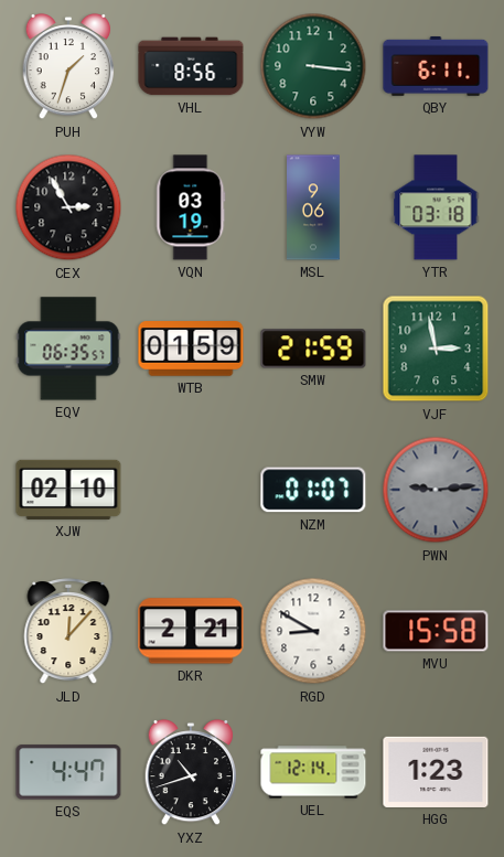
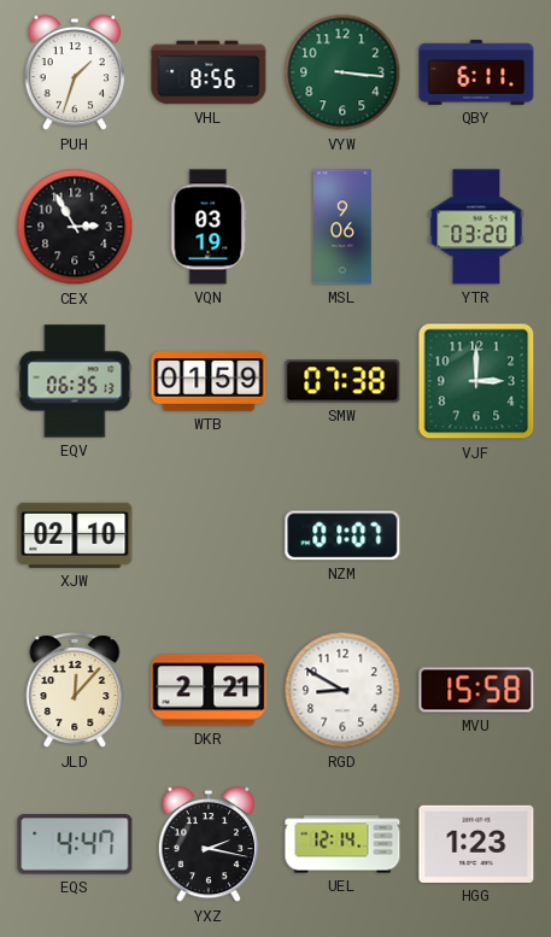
YTR: 03:18 -> 03:20 (476, 227)
EQV: 06:35:57 -> 06:35:13 (75, 381)
SMW: 21:59 -> 07:38 (342, 381)
VJF: 2:58 -> 3:00 (476, 381)
PWN: 9:14 -> none (436, 490)
YXZ: 10:42 -> 2:17 (209, 844)
